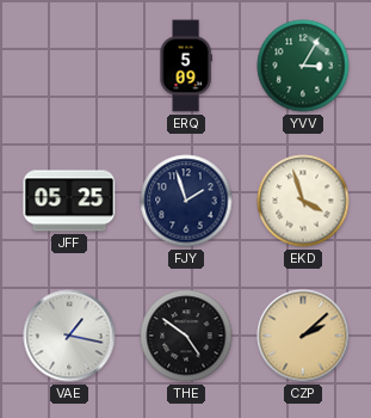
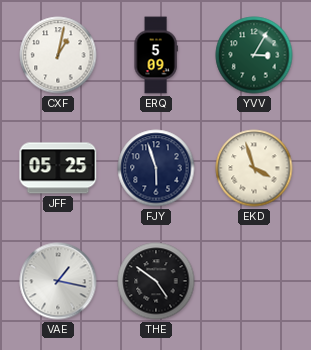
CXF: none -> 1:02 (58, 55)
FJY: 1:57 -> 5:57 (156, 168)
CZP: 2:08 -> none (303, 336)
